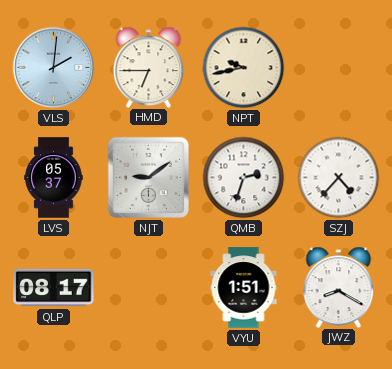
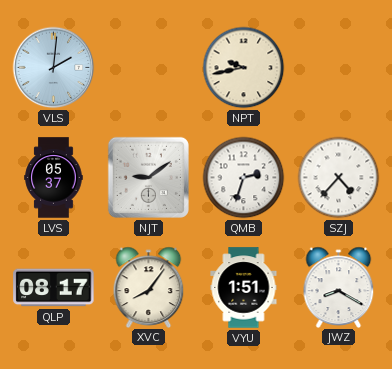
HMD: 6:45 -> none (149, 67)
XVC: none -> 8:06 (149, 287)
